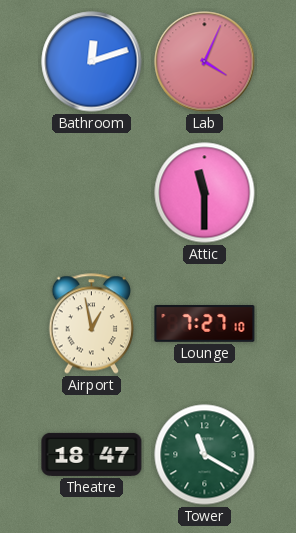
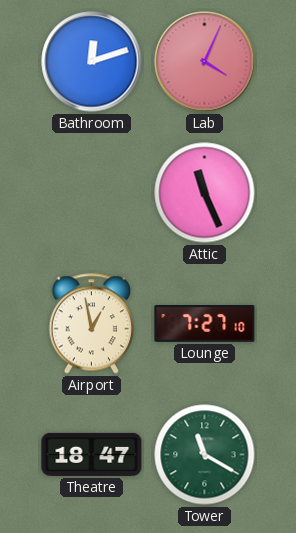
Attic: 11:30 -> 11:26 (205, 193)
